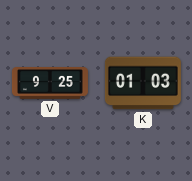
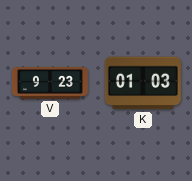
V: 9:25 -> 9:23 (50, 84)
